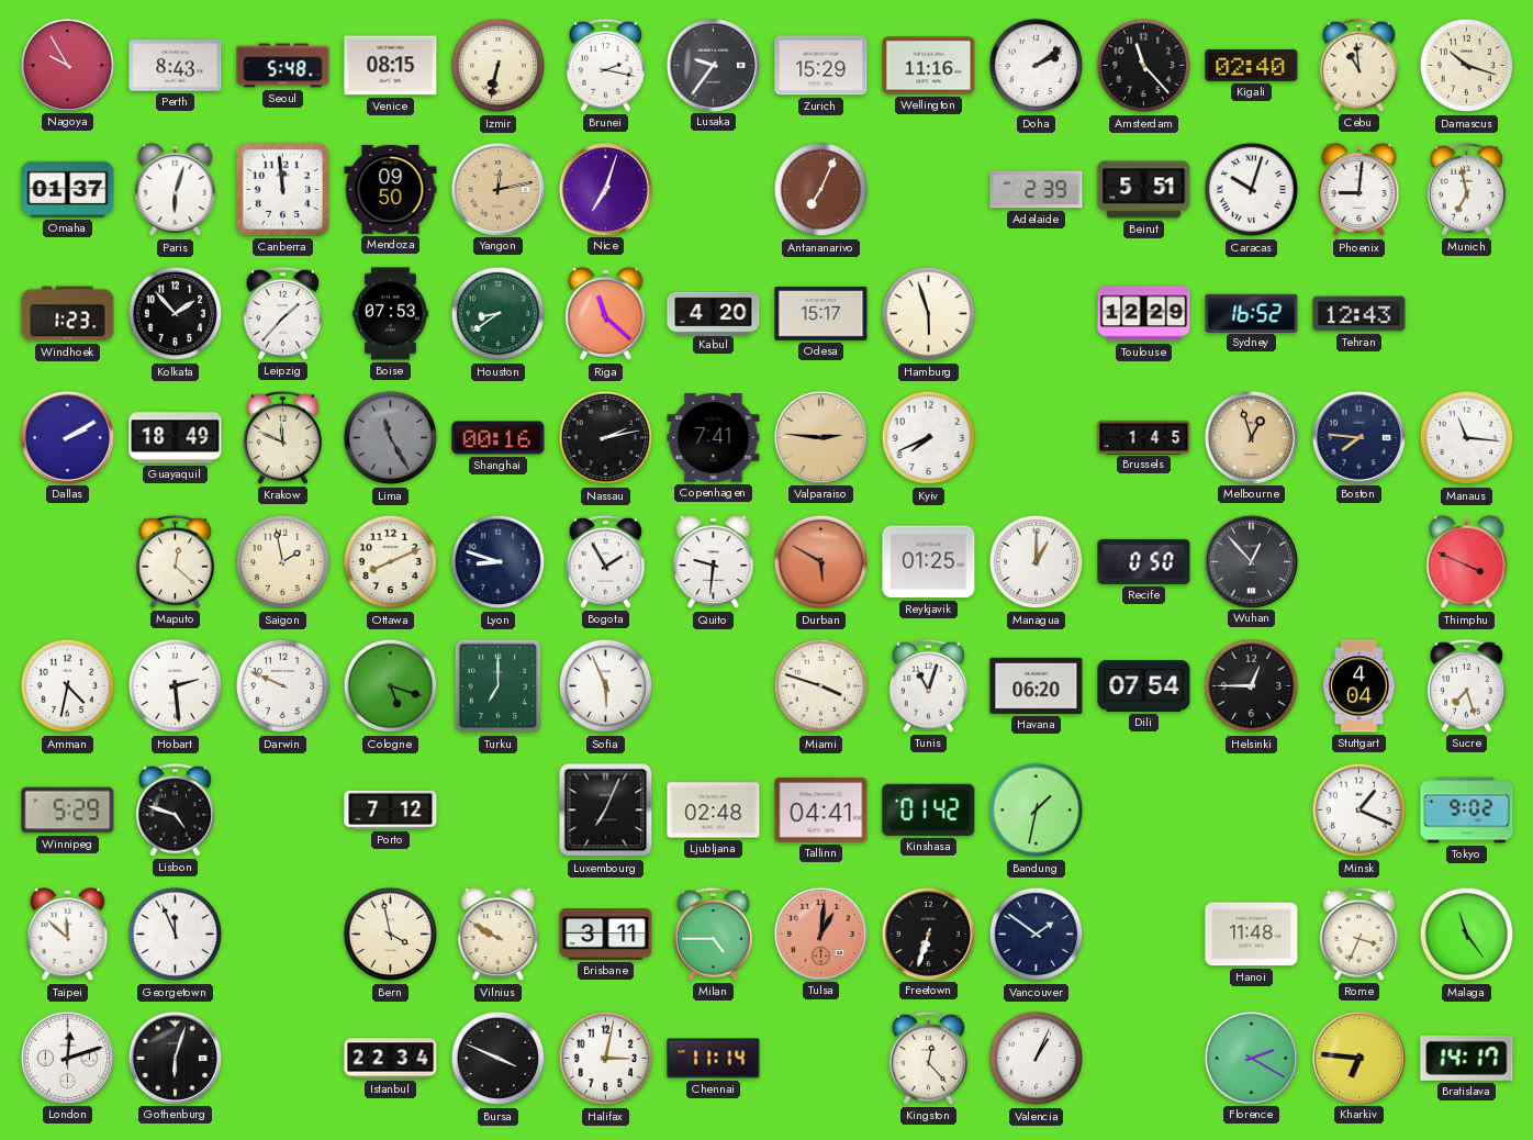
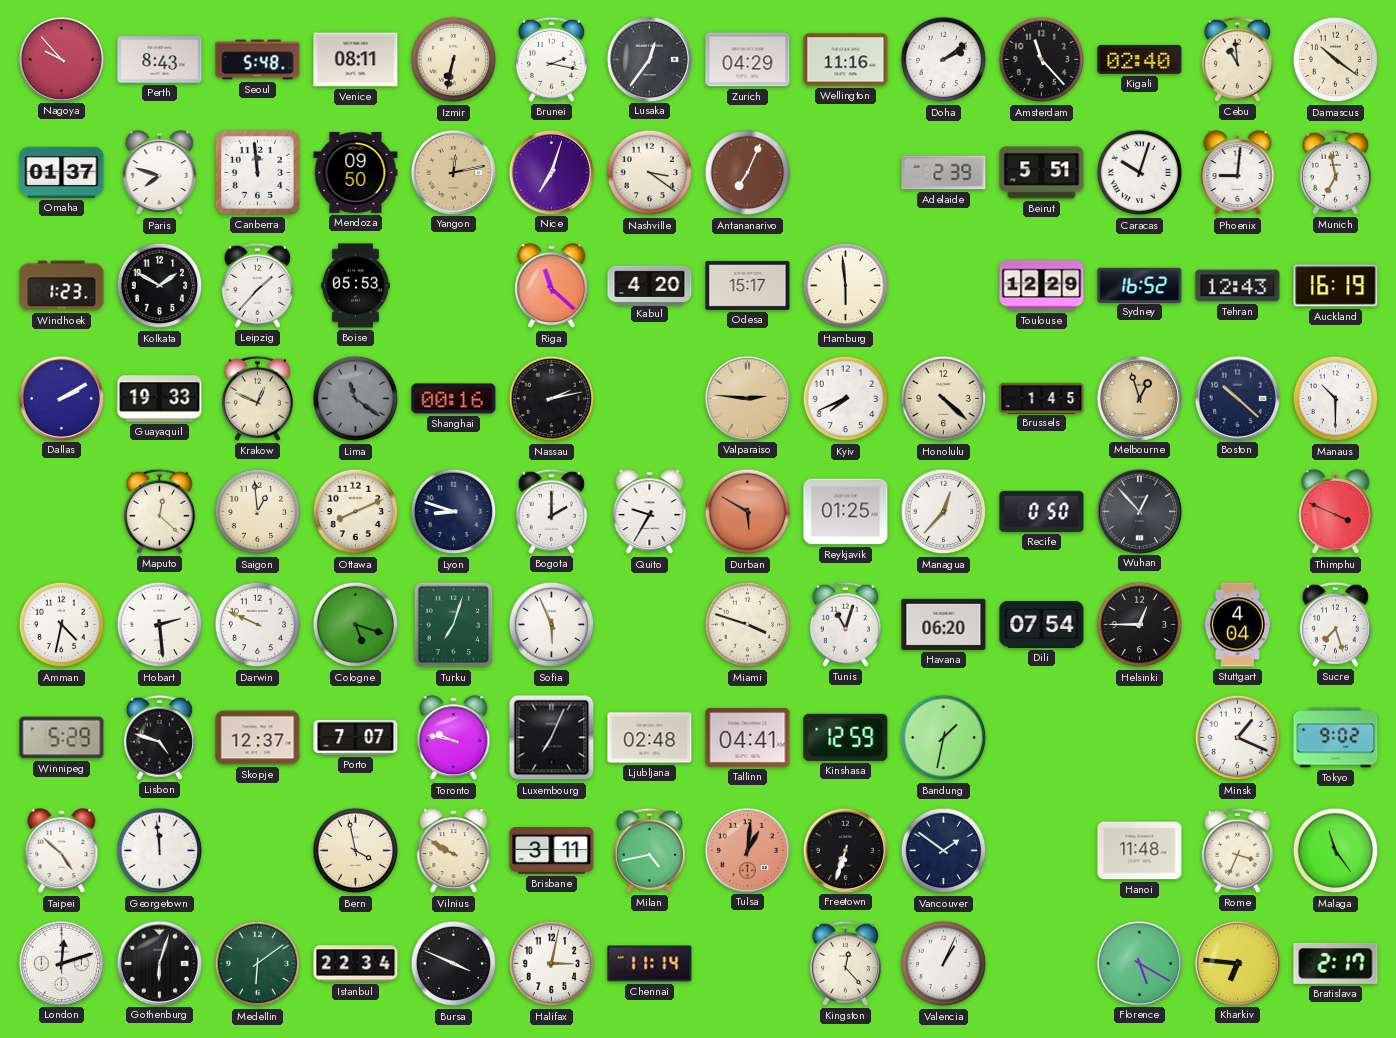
Nagoya: 9:55 -> 9:53 (61, 59)
Venice: 08:15 -> 08:11 (356, 60)
Lusaka: 9:36 -> 12:36 (649, 59)
Zurich: 15:29 -> 04:29 (748, 60)
Damascus: 10:18 -> 10:21 (1336, 60)
Paris: 6:03 -> 7:48 (160, 173)
Nashville: none -> 3:21 (650, 173)
Kolkata: 1:53 -> 1:50 (160, 286)
Boise: 07:53 -> 05:53 (356, 286)
Houston: 8:39 -> none (499, 314)
Hamburg: 5:57 -> 5:59 (846, 286)
Auckland: none -> 16:19 (1336, 286)
Guayaquil: 18:49 -> 19:33 (160, 399)
Krakow: 11:49 -> 12:49 (257, 398)
Lima: 11:25 -> 11:21 (356, 399)
Copenhagen: 7:41 -> none (714, 437)
Honolulu: none -> 4:22 (944, 399)
Boston: 7:46 -> 10:22 (1237, 398)
Manaus: 11:16 -> 10:30 (1336, 399)
Saigon: 1:58 -> 12:59 (258, 512)
Bogota: 1:55 -> 2:00 (551, 511)
Quito: 9:31 -> 9:35 (650, 512)
Managua: 1:00 -> 12:37 (944, 512)
Turku: 7:00 -> 7:03 (454, 625)
Skopje: none -> 12:37 (258, 738)
Porto: 7:12 -> 7:07 (356, 737)
Toronto: none -> 9:47 (454, 738)
Kinshasa: 01:42 -> 12:59 (846, 737)
Taipei: 11:52 -> 4:52 (62, 851)
Georgetown: 11:56 -> 11:59 (160, 851)
Milan: 4:45 -> 4:43 (649, 850)
Medellin: none -> 6:09 (258, 964)
Florence: 2:20 -> 5:20 (1139, 963)
Bratislava: 14:17 -> 2:17 (1336, 963)
